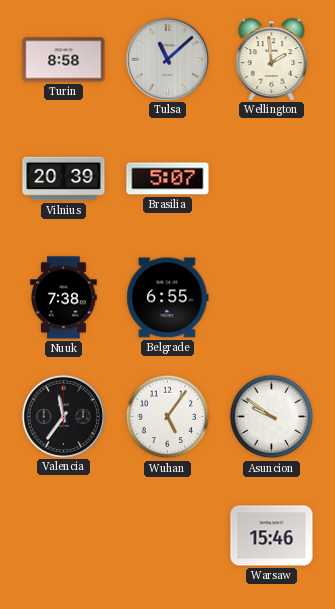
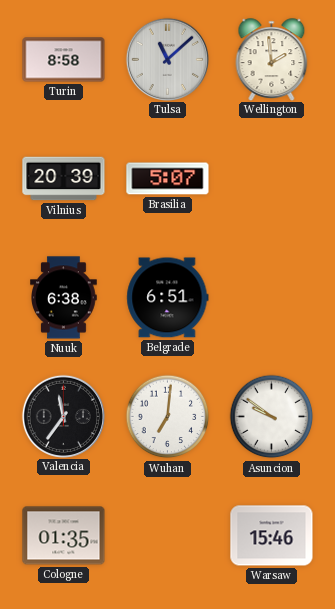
Nuuk: 7:38 -> 6:38 (64, 298)
Belgrade: 6:55 -> 6:51 (168, 298)
Wuhan: 5:06 -> 7:01 (168, 417)
Cologne: none -> 01:35 (64, 536)
